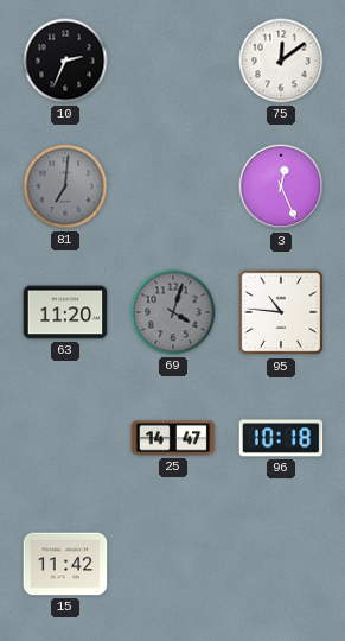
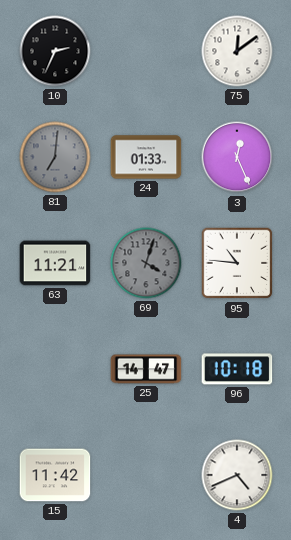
24: none -> 01:33 (146, 157)
63: 11:20 -> 11:21 (55, 263)
4: none -> 4:41 (237, 475)
